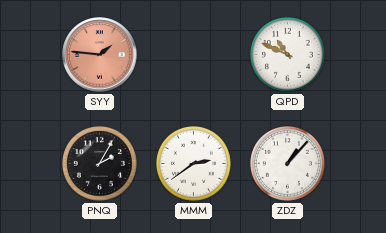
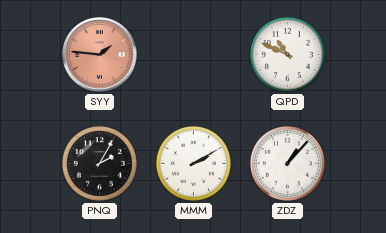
MMM: 2:39 -> 2:10 (193, 163)
